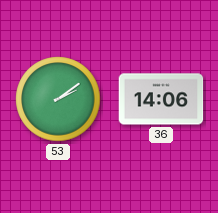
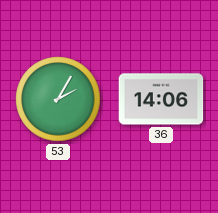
53: 2:09 -> 2:05 (58, 99)
